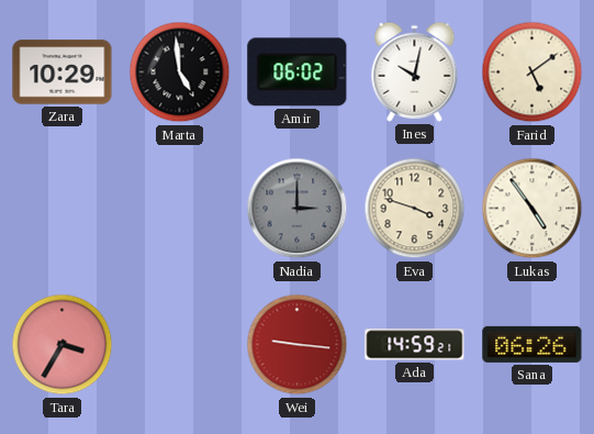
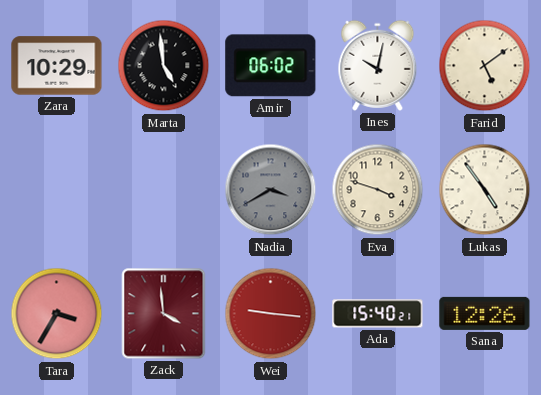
Nadia: 3:00 -> 3:40 (271, 190)
Zack: none -> 3:59 (164, 314)
Ada: 14:59 -> 15:40 (378, 314)
Sana: 06:26 -> 12:26 (485, 313)
